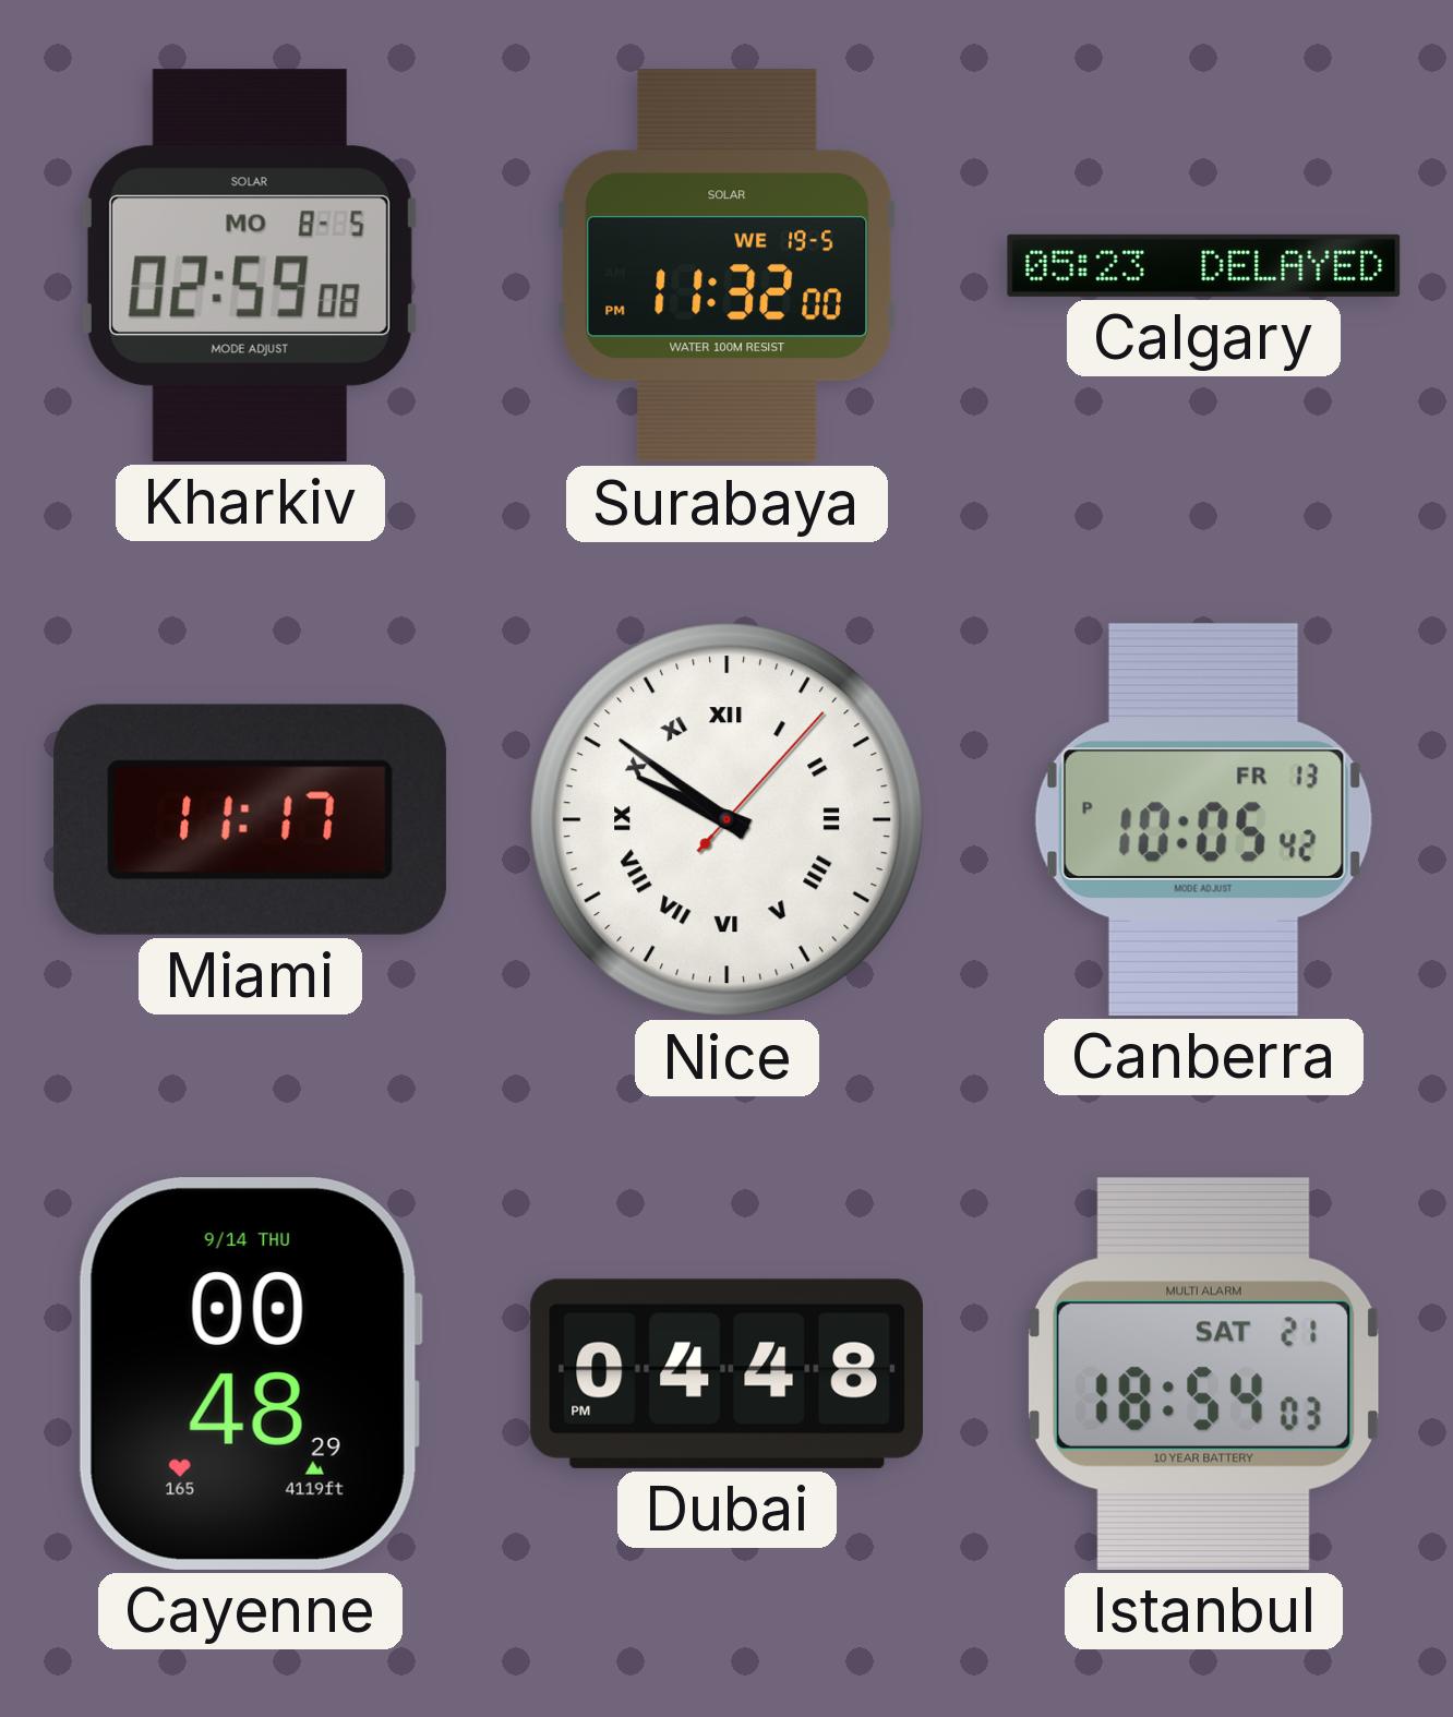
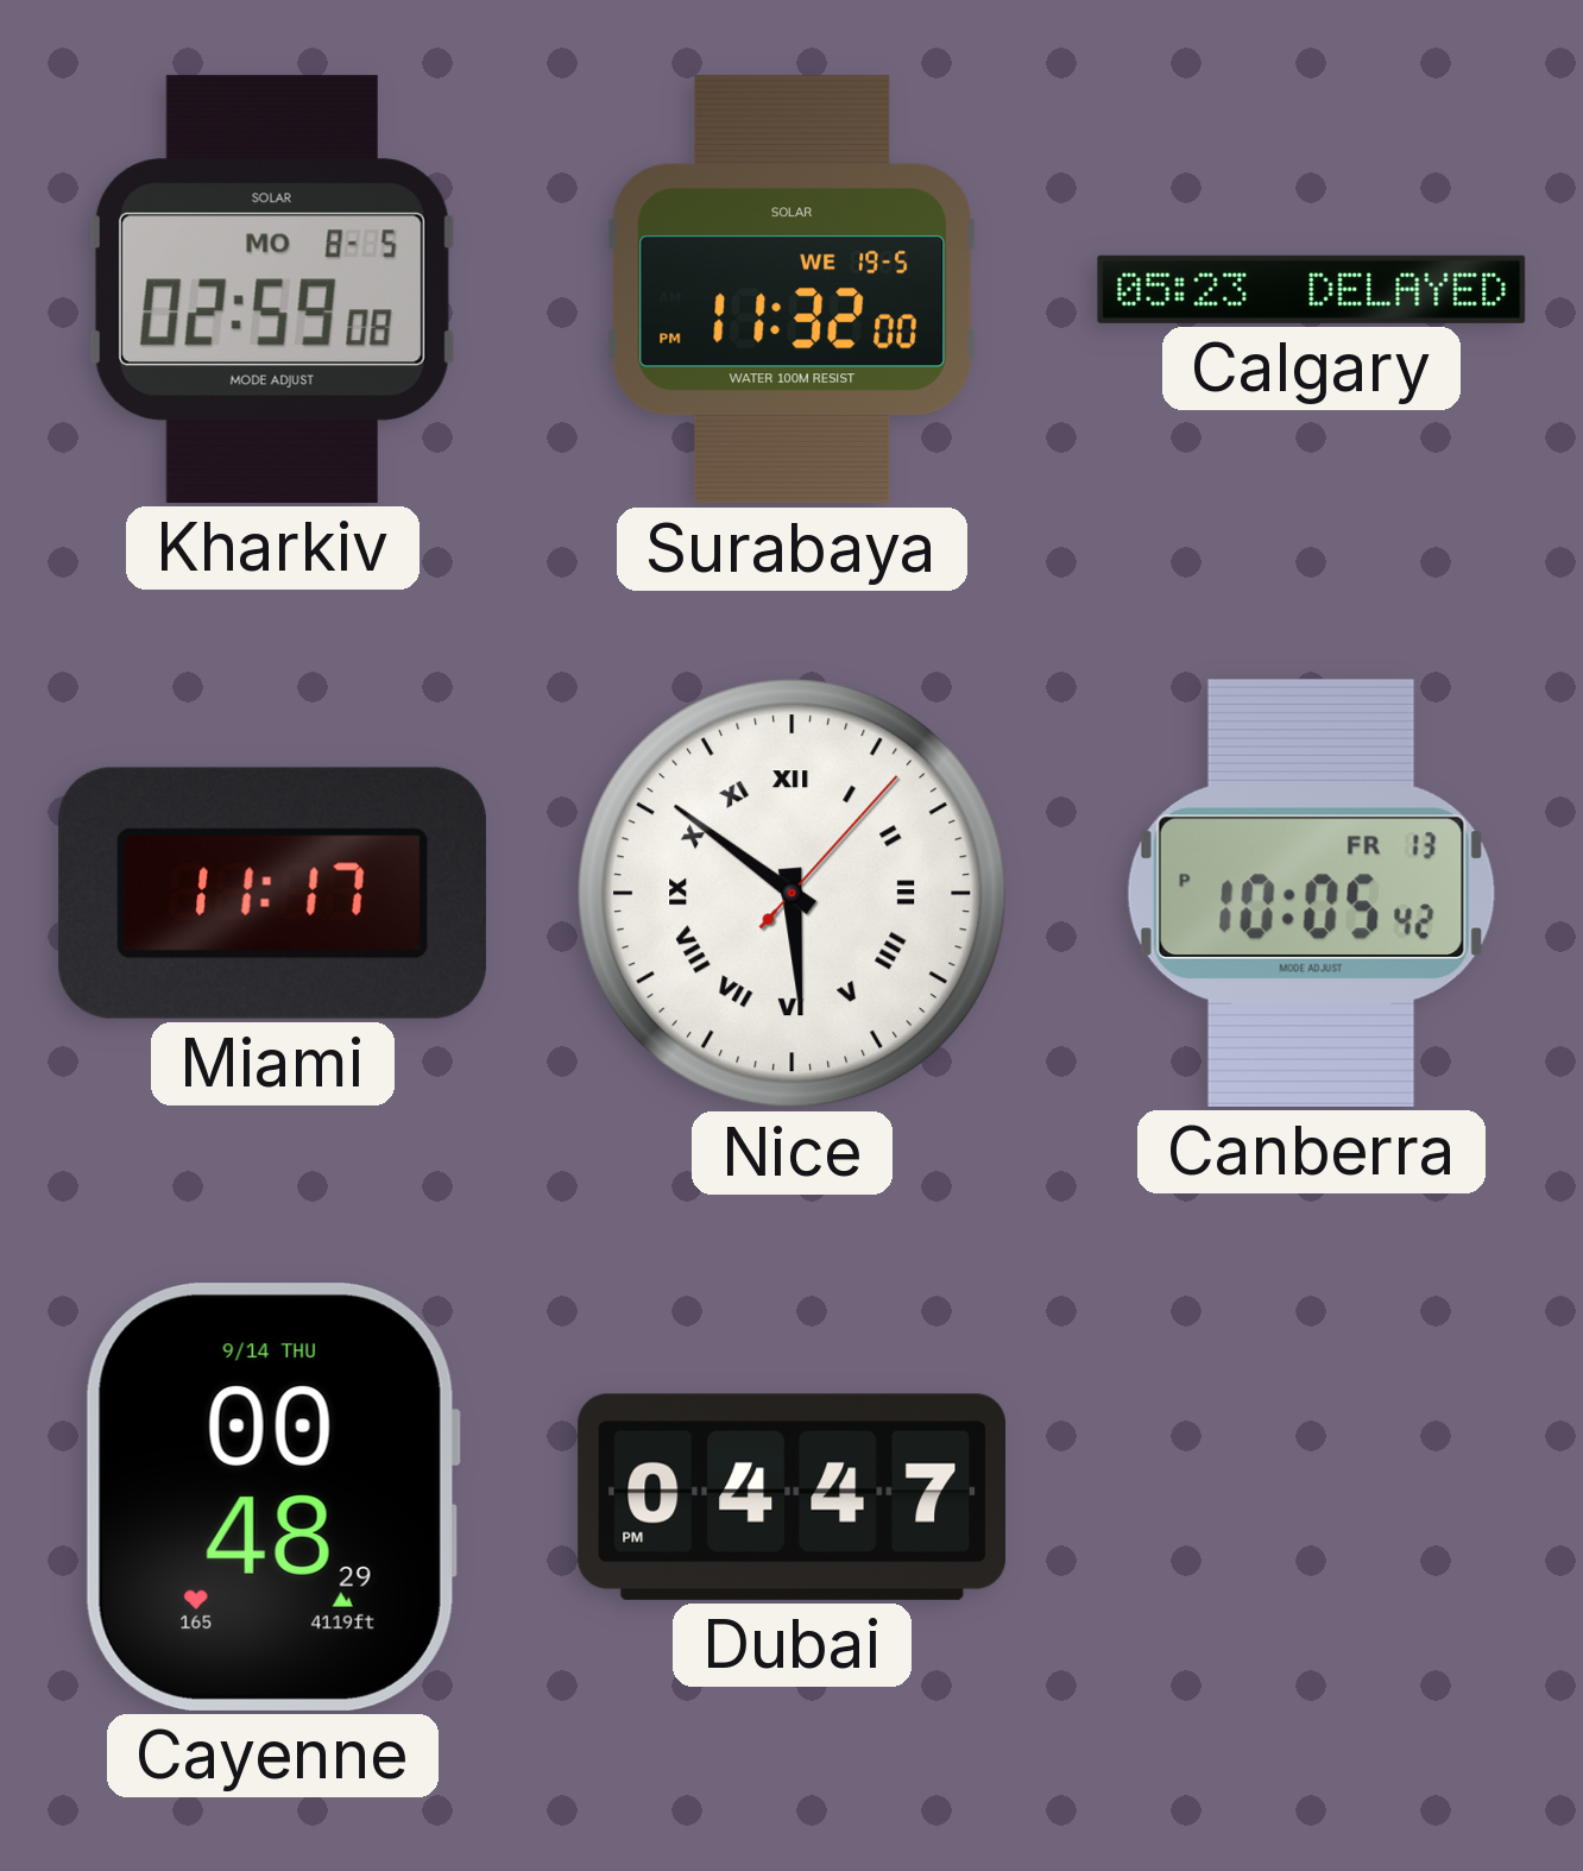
Nice: 9:51 -> 5:51 (793, 894)
Dubai: 04:48 -> 04:47 (792, 1497)
Istanbul: 18:54 -> none (1203, 1373)
